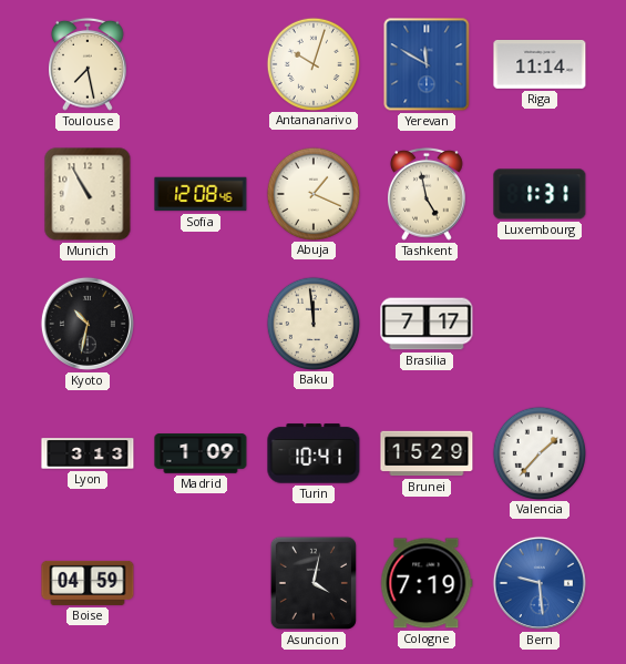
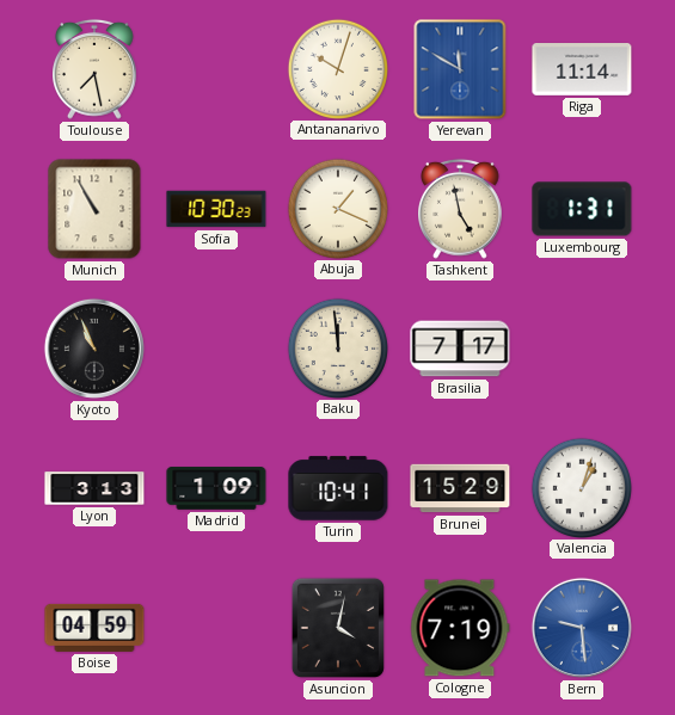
Sofia: 12:08 -> 10:30 (216, 209)
Kyoto: 10:32 -> 10:56 (94, 349)
Valencia: 1:37 -> 1:03 (581, 487)
